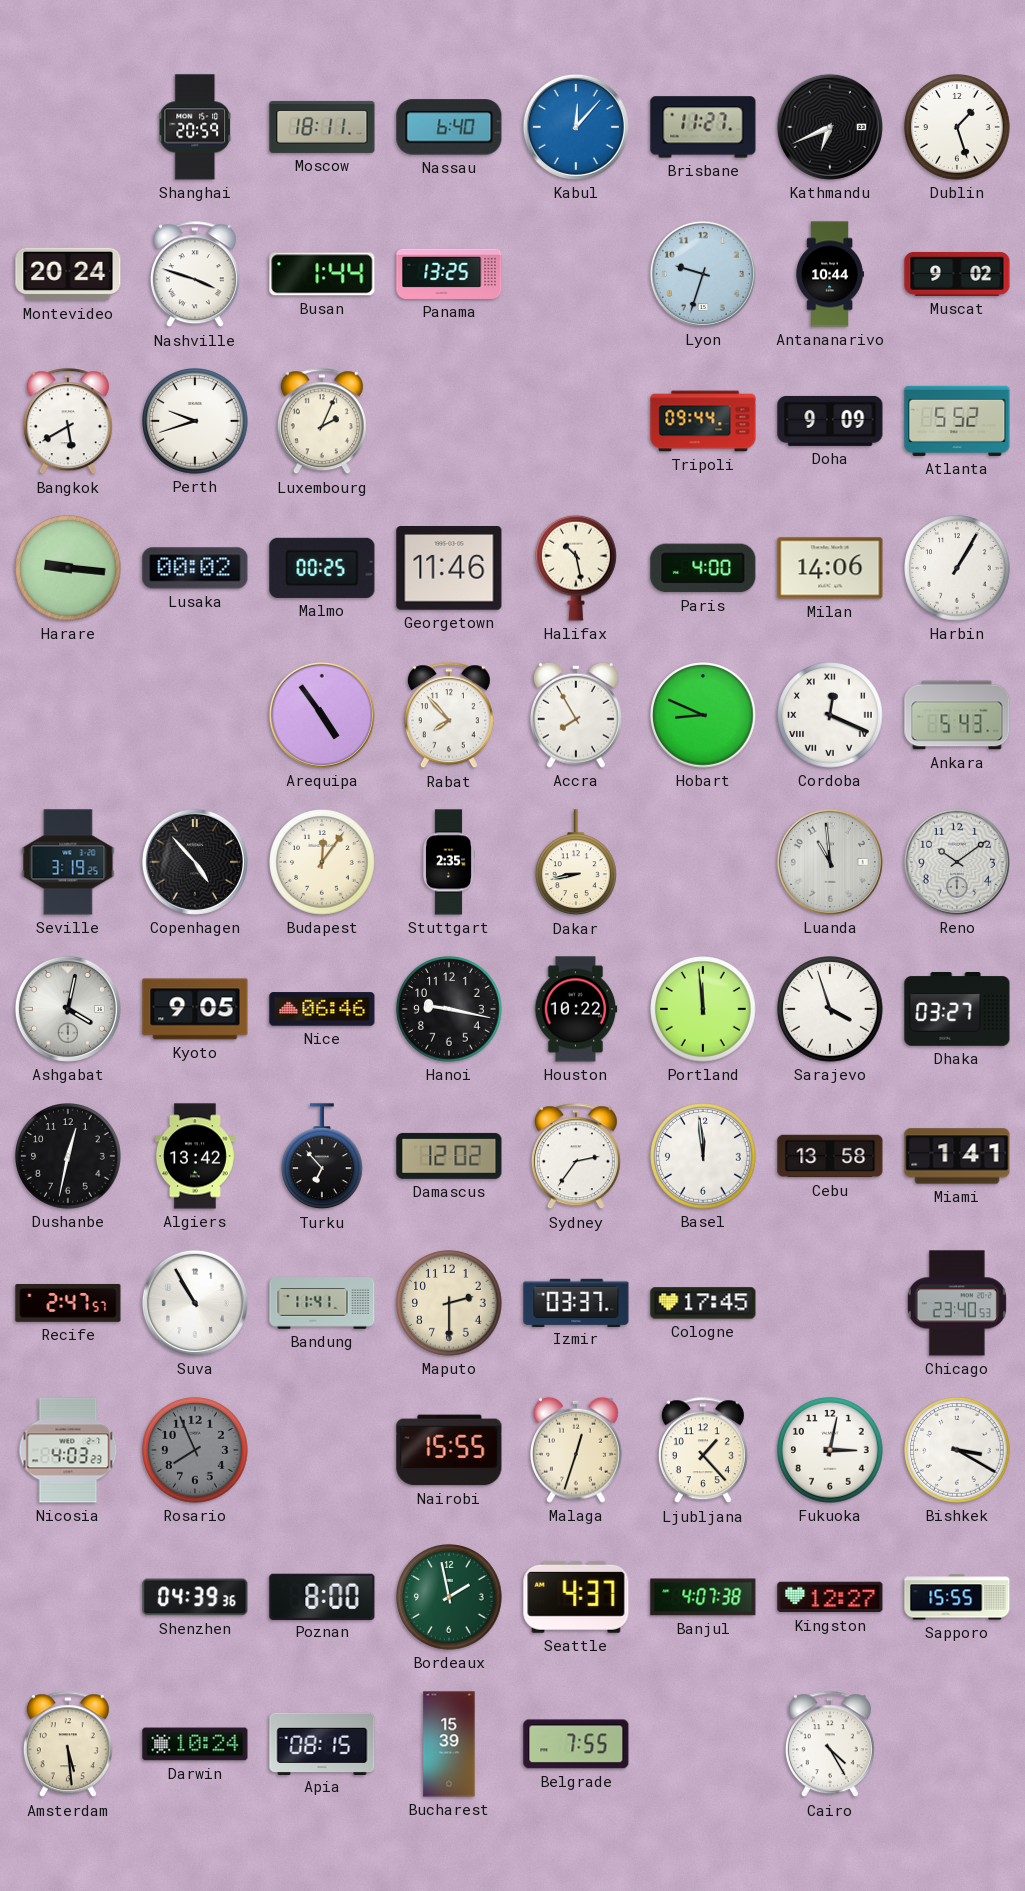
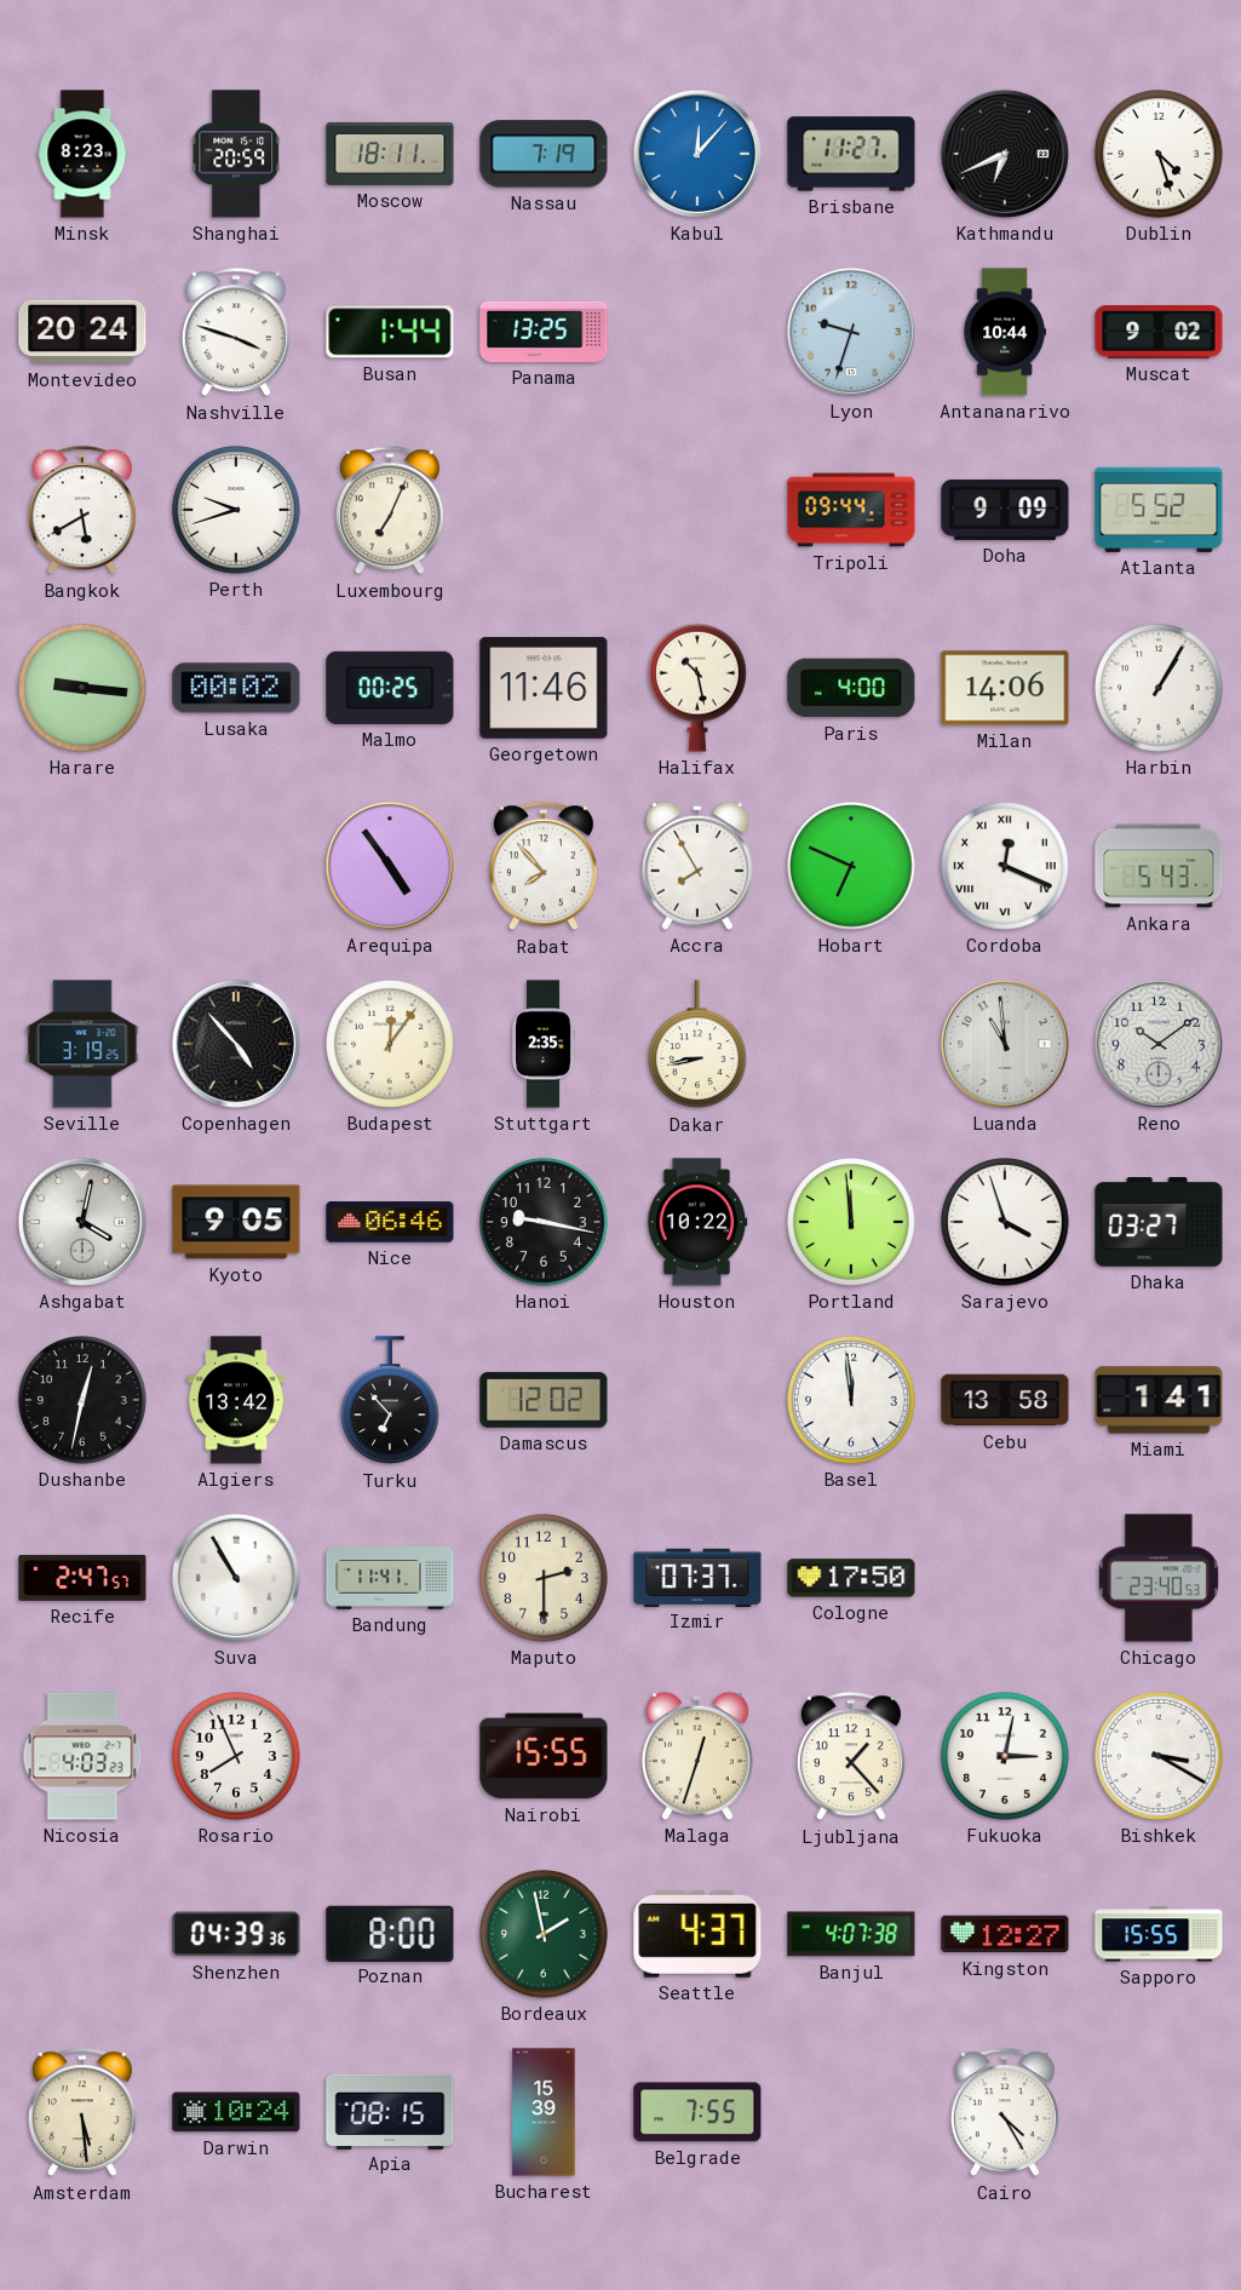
Minsk: none -> 8:23 (82, 154)
Nassau: 6:40 -> 7:19 (544, 154)
Dublin: 1:27 -> 4:27 (1159, 154)
Luxembourg: 2:04 -> 7:04 (390, 511)
Hobart: 8:49 -> 6:49 (851, 866)
Sydney: 2:36 -> none (576, 1157)
Izmir: 03:37 -> 07:37 (697, 1577)
Cologne: 17:45 -> 17:50 (851, 1578)
Rosario dial: grey -> white (236, 1756)
